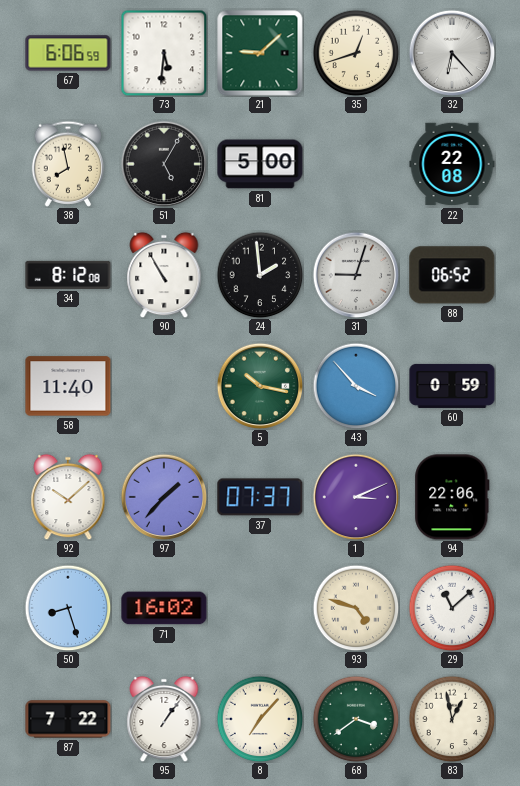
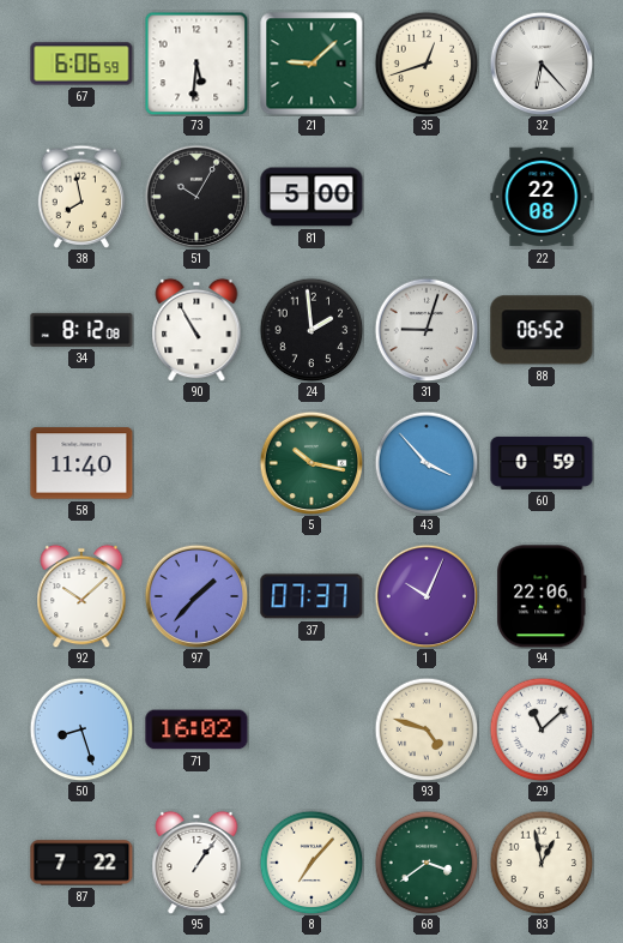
51: 5:05 -> 10:05 (196, 197)
1: 3:11 -> 10:04 (427, 596)
